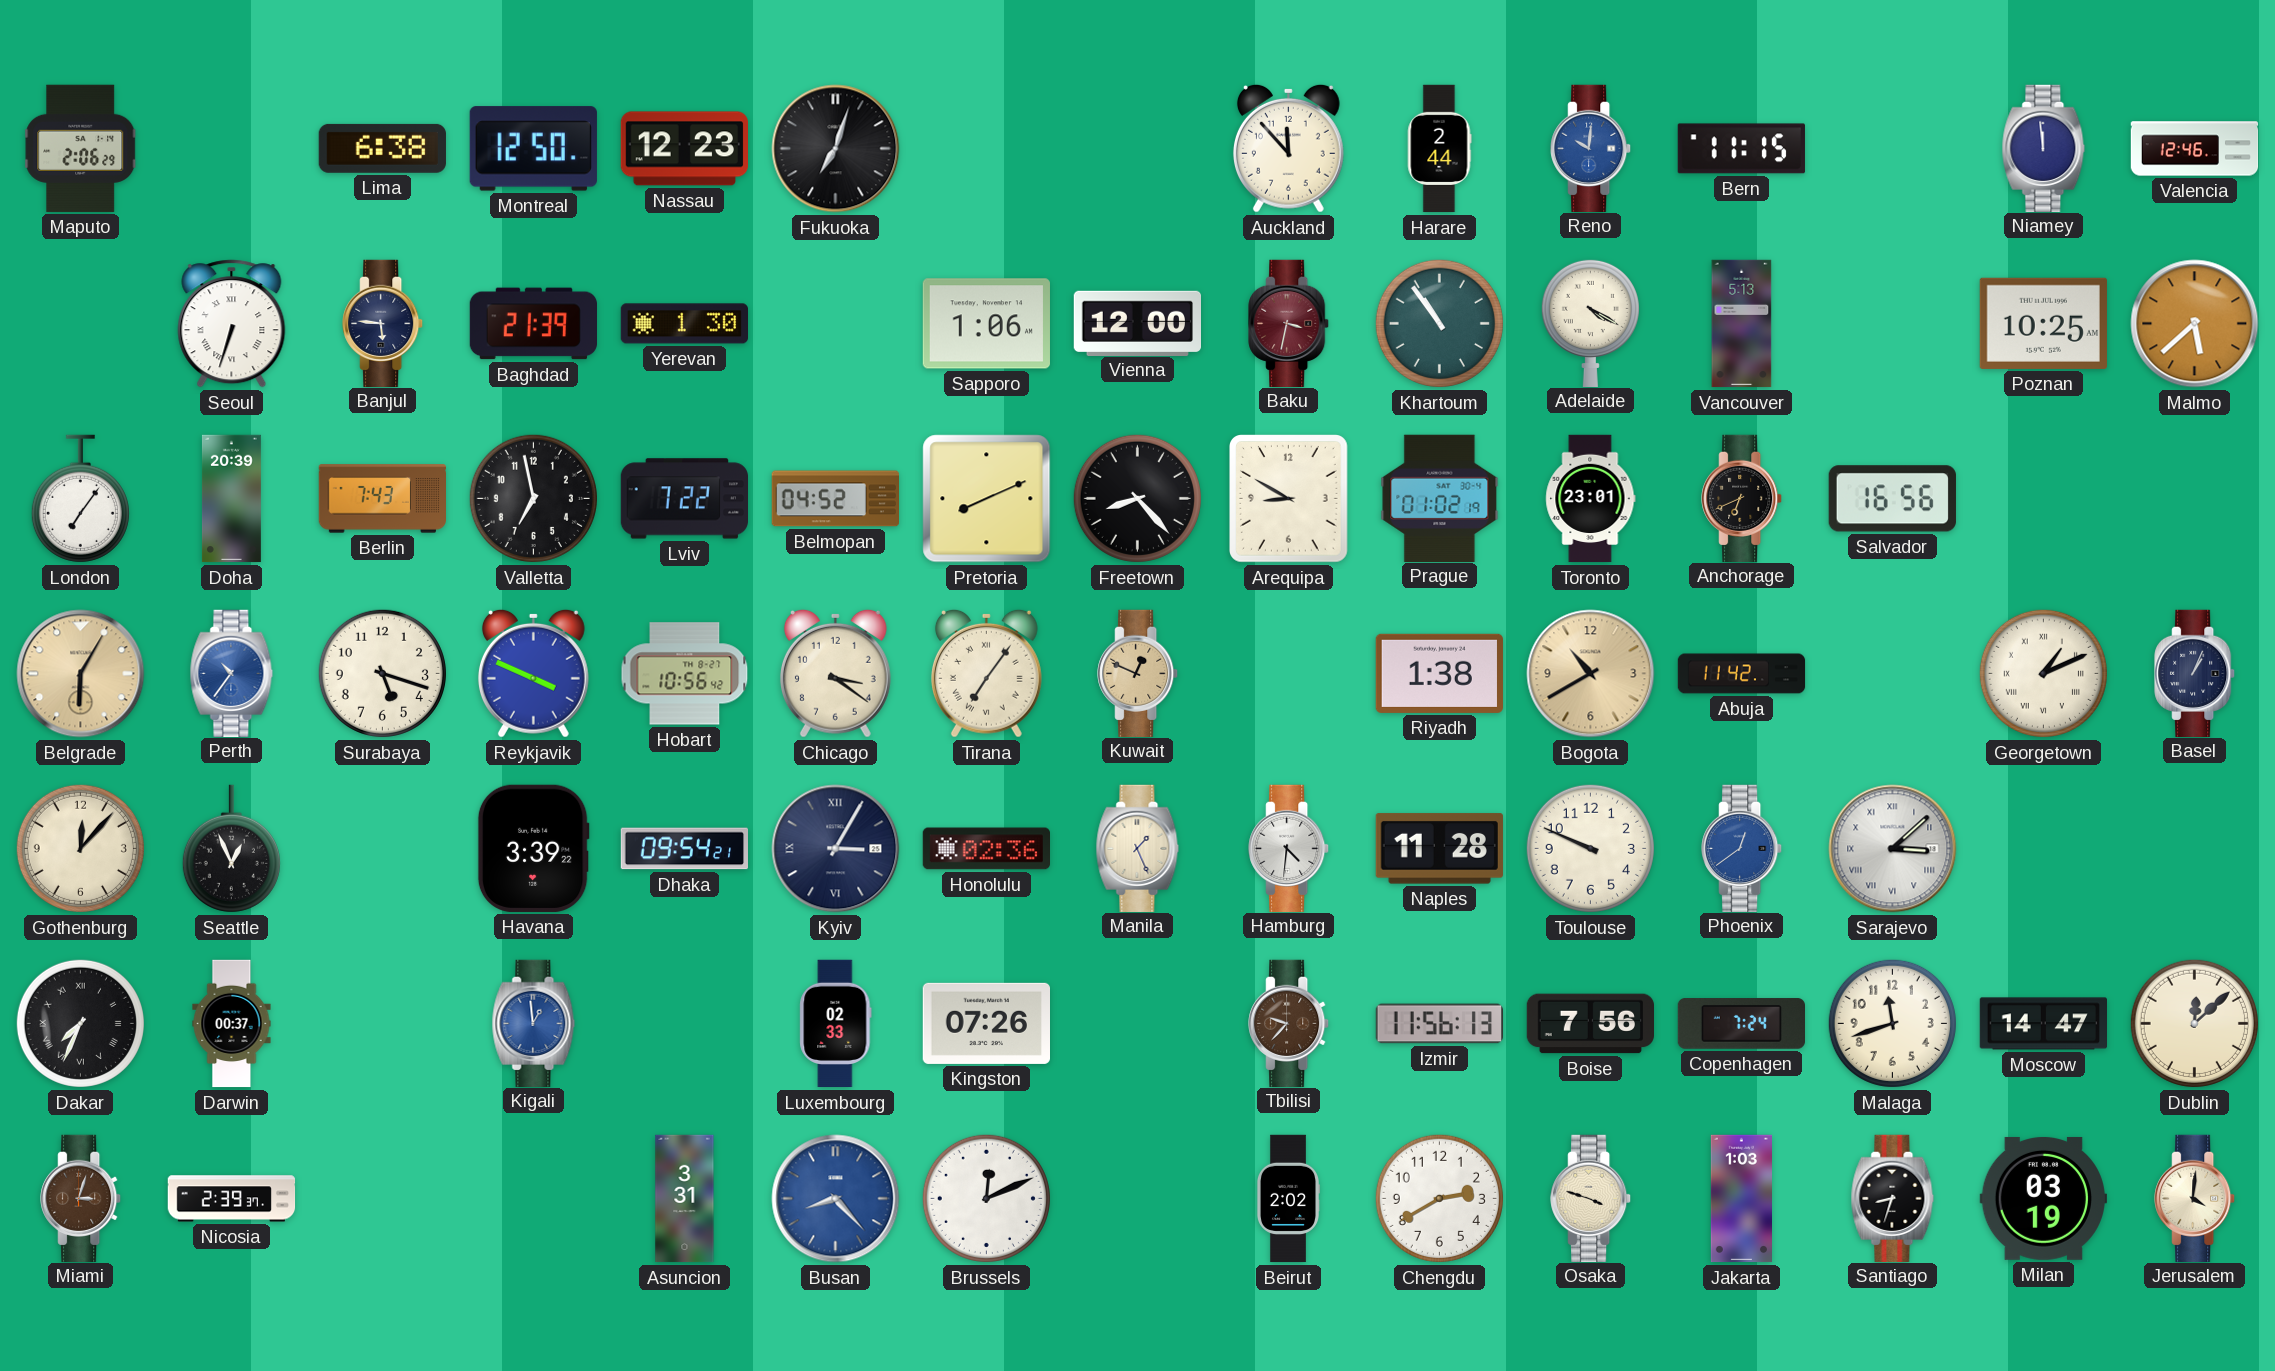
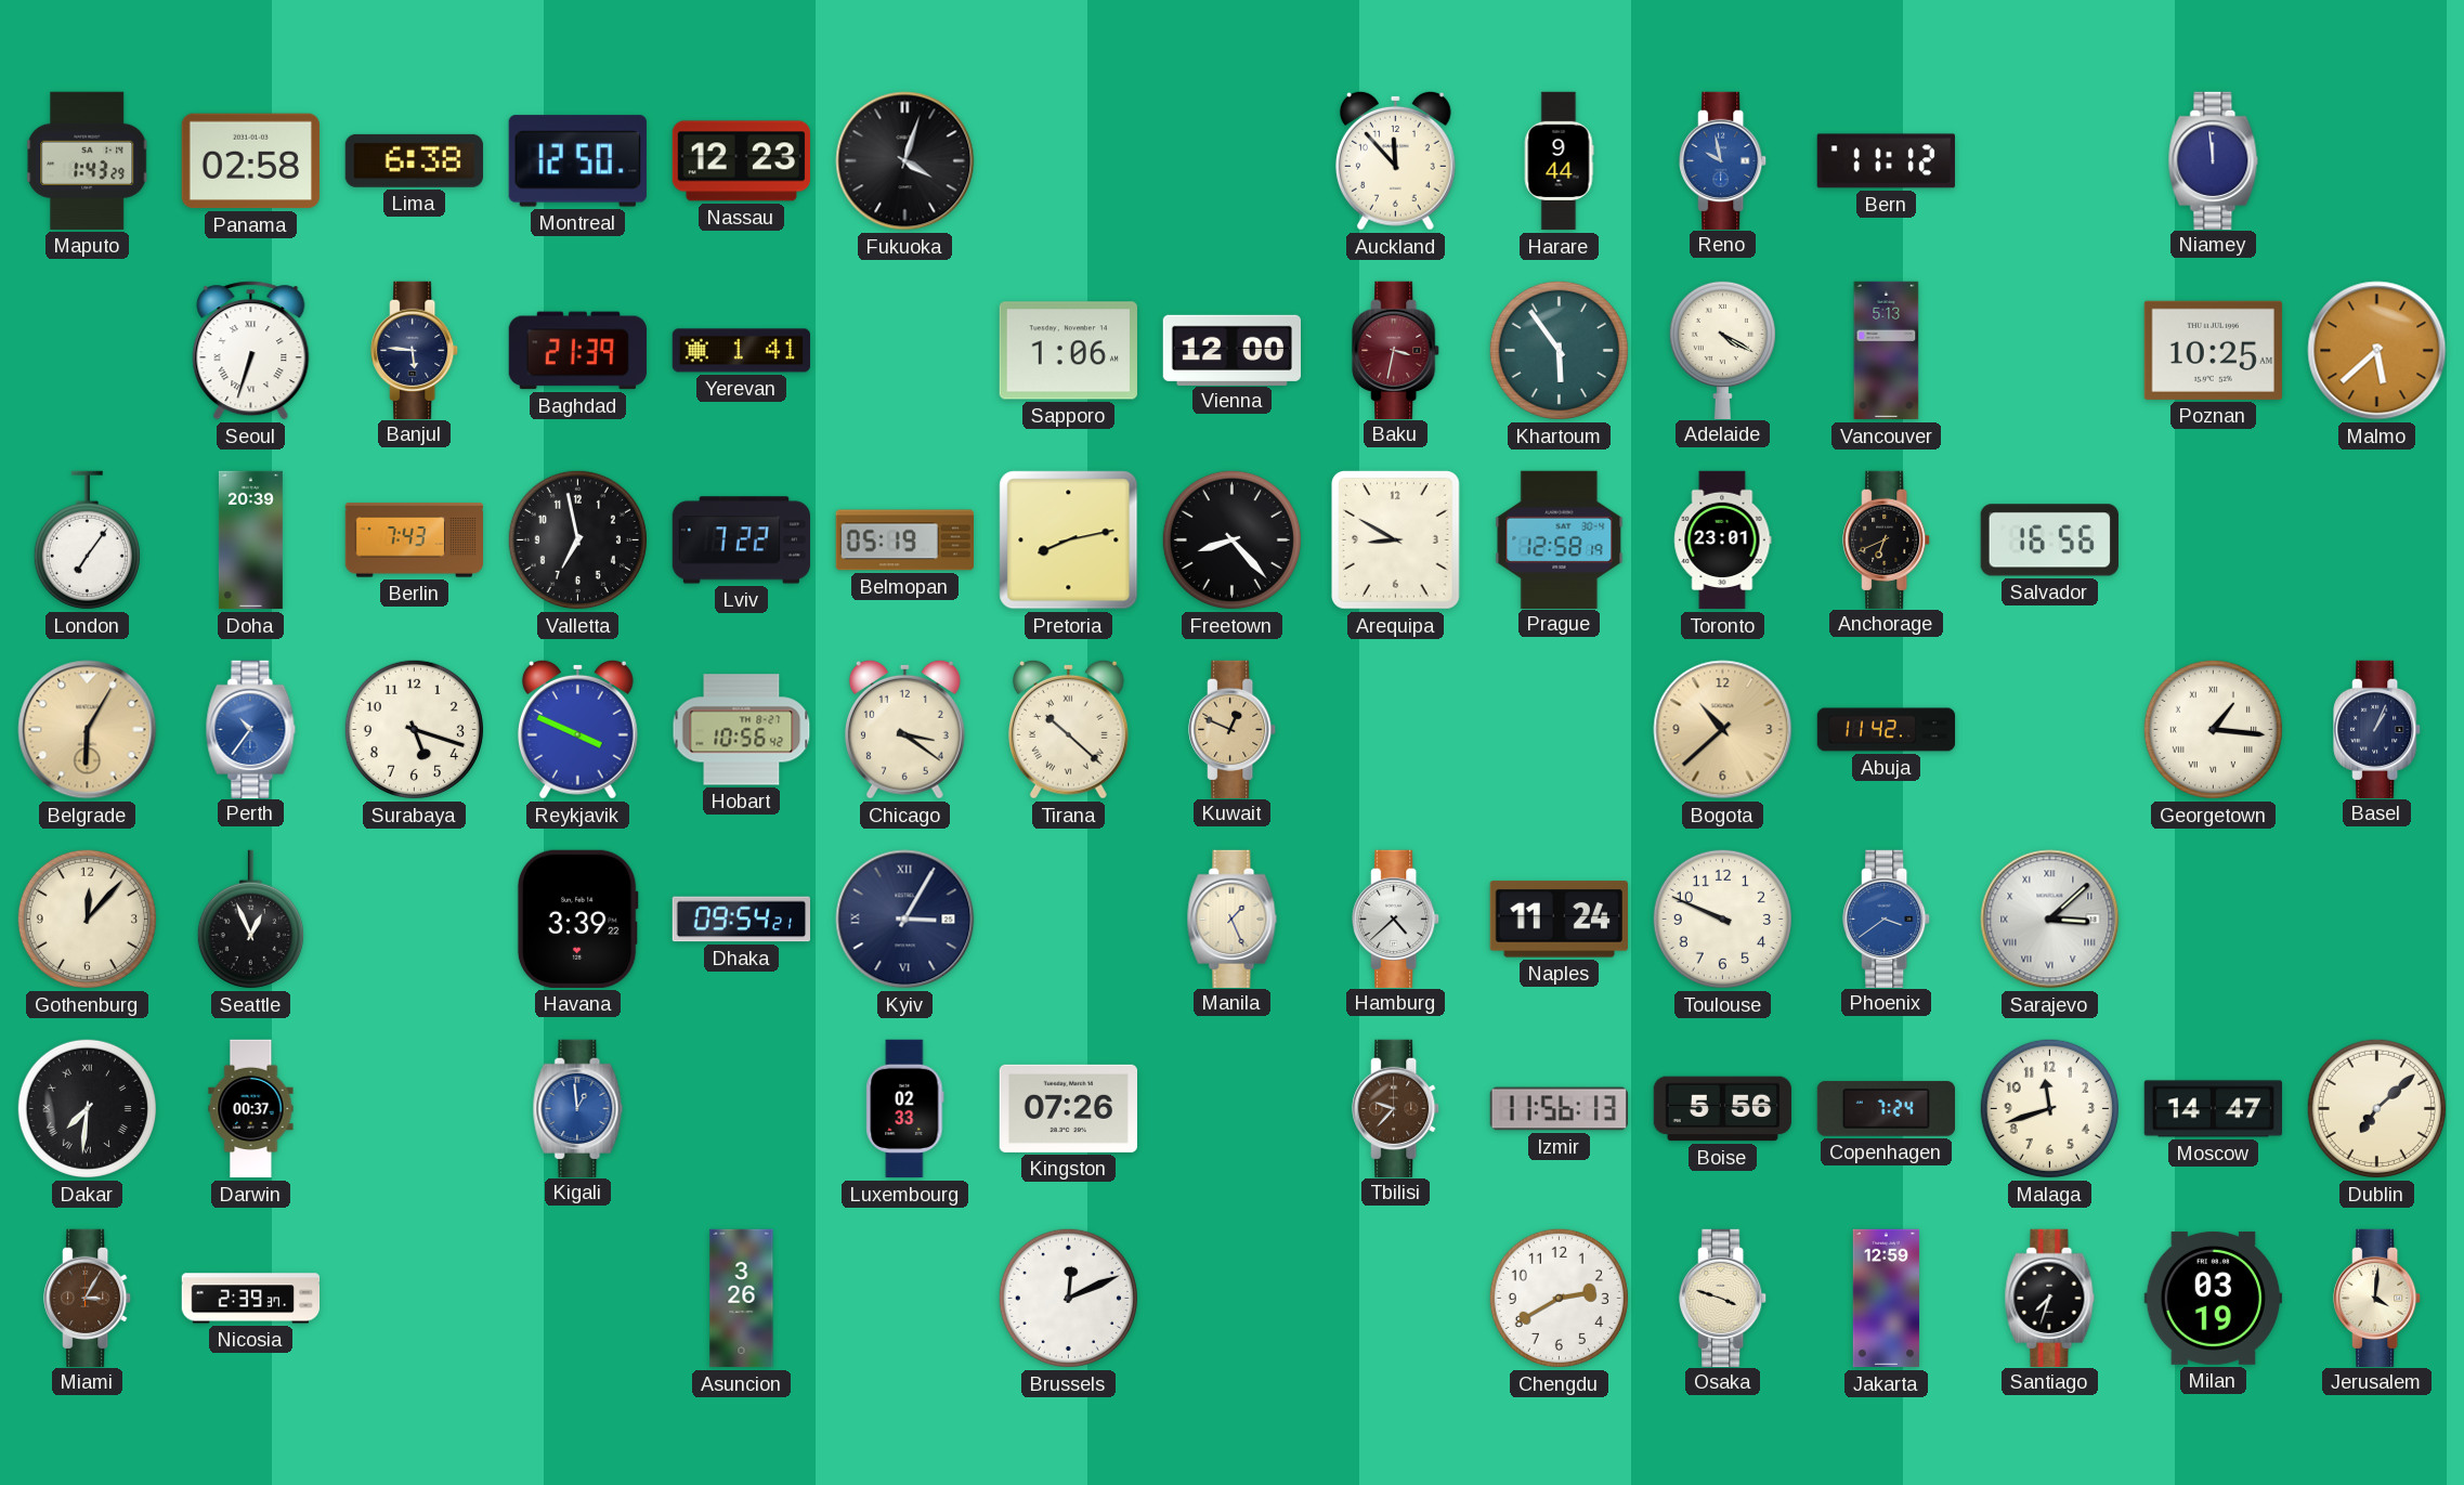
Maputo: 2:06 -> 1:43 (88, 160)
Panama: none -> 02:58 (250, 161)
Fukuoka: 7:03 -> 4:03 (905, 161)
Harare: 2:44 -> 9:44 (1559, 161)
Reno: 10:01 -> 9:58 (1723, 160)
Bern: 11:15 -> 11:12 (1886, 161)
Valencia: 12:46 -> none (2195, 149)
Yerevan: 1:30 -> 1:41 (741, 351)
Khartoum: 10:54 -> 5:54 (1559, 350)
Belmopan: 04:52 -> 05:19 (904, 540)
Pretoria: 8:11 -> 8:13 (1069, 540)
Prague: 01:02 -> 12:58 (1560, 539)
Tirana: 7:06 -> 10:22 (1068, 729)
Riyadh: 1:38 -> none (1439, 673)
Bogota: 10:40 -> 10:38 (1723, 730)
Georgetown: 1:11 -> 1:16 (2213, 729)
Honolulu: 02:36 -> none (986, 849)
Hamburg: 4:31 -> 4:38 (1396, 919)
Naples: 11:28 -> 11:24 (1559, 920)
Phoenix: 12:39 -> 3:39 (1887, 919)
Dakar: 7:34 -> 7:31 (87, 1108)
Boise: 7:56 -> 5:56 (1722, 1109)
Dublin: 12:08 -> 7:08 (2376, 1108)
Miami: 3:03 -> 3:05 (88, 1298)
Asuncion: 3:31 -> 3:26 (742, 1299)
Busan: 8:23 -> none (836, 1199)
Beirut: 2:02 -> none (1287, 1199)
Jakarta: 1:03 -> 12:59 (1886, 1299)
Santiago: 8:33 -> 7:33 (2050, 1298)
